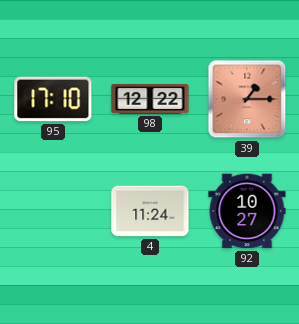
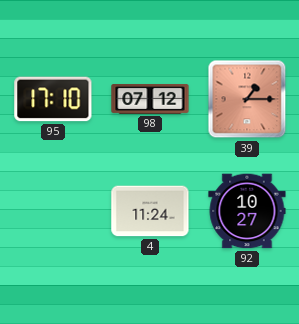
98: 12:22 -> 07:12 (150, 99)
